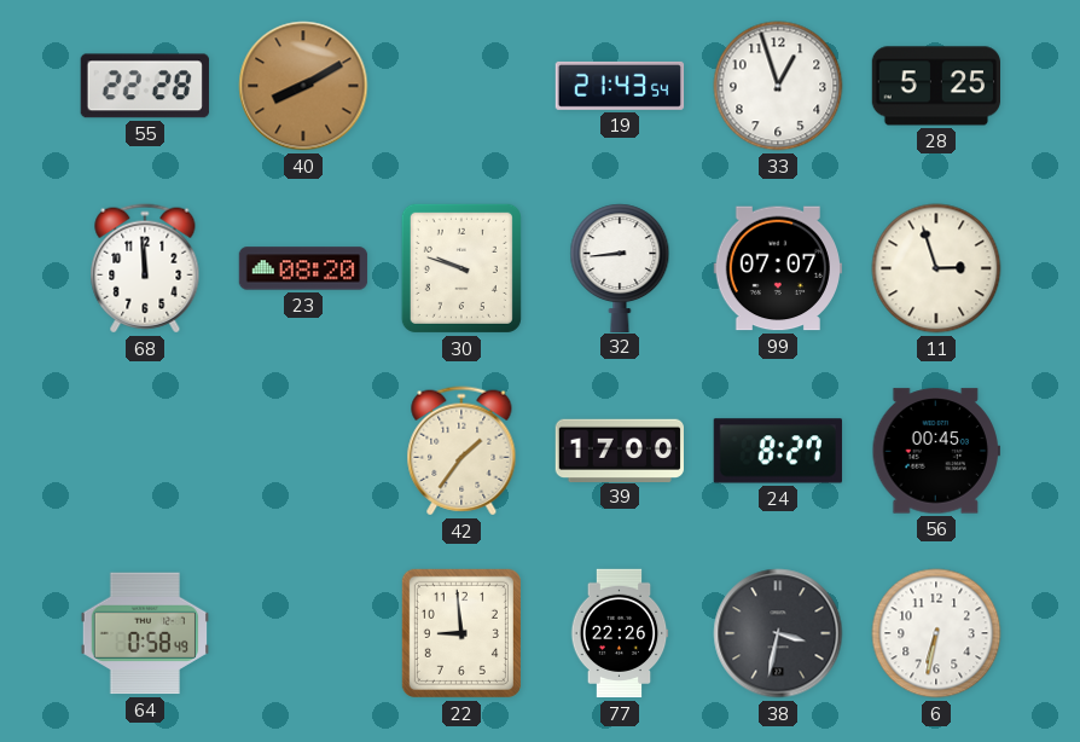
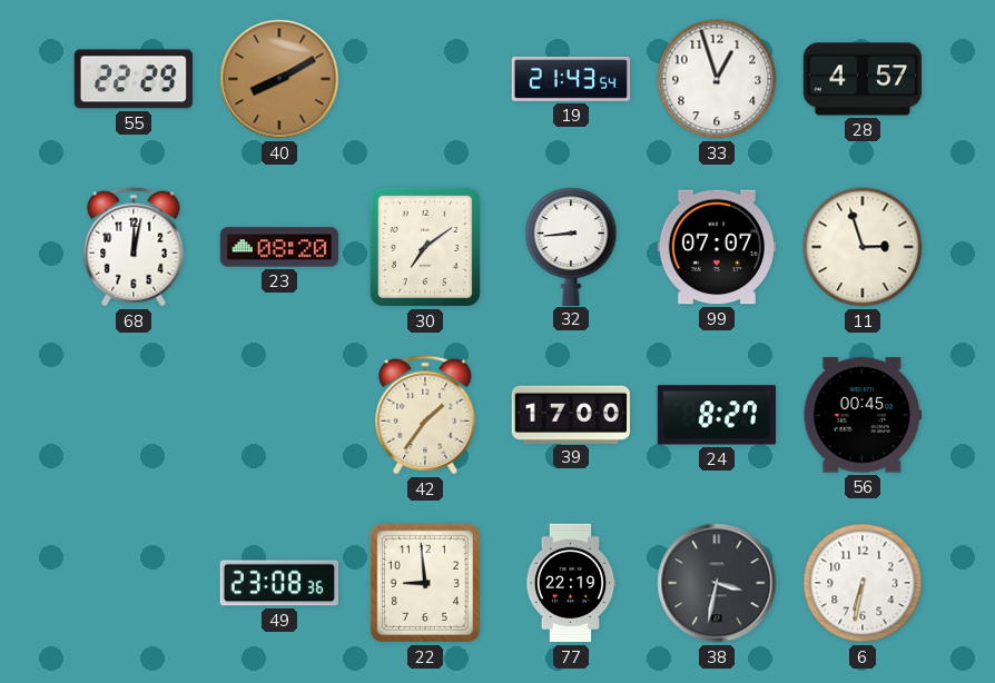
55: 22:28 -> 22:29 (134, 79)
28: 5:25 -> 4:57 (863, 79)
68: 11:59 -> 12:02 (134, 247)
30: 9:48 -> 7:09 (425, 247)
64: 0:58 -> none (144, 633)
49: none -> 23:08 (278, 583)
77: 22:26 -> 22:19 (571, 583)
